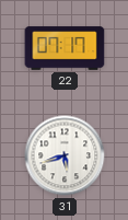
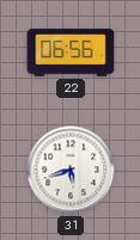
22: 07:17 -> 06:56 (71, 53)
